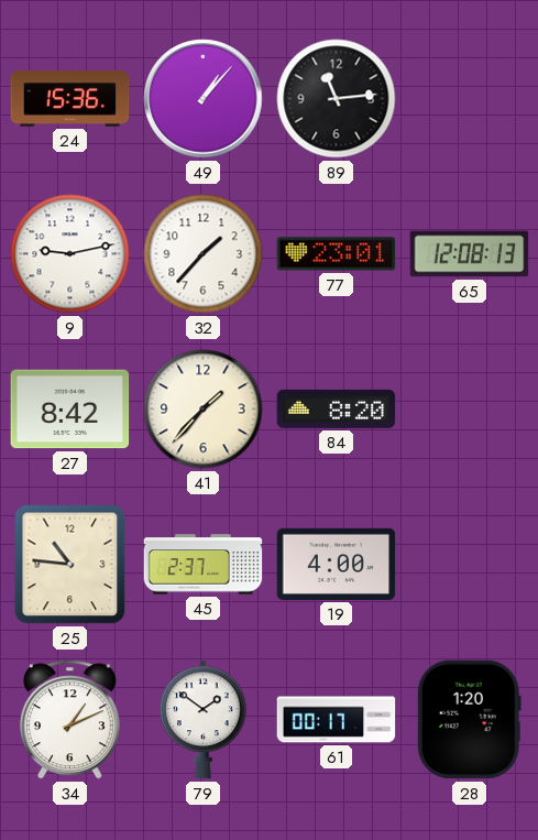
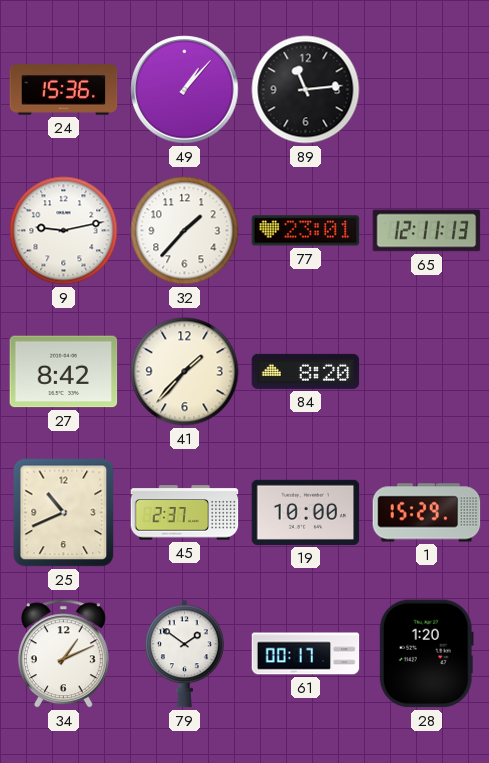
65: 12:08 -> 12:11 (427, 231)
25: 10:46 -> 10:41 (64, 513)
19: 4:00 -> 10:00 (306, 512)
1: none -> 15:29 (427, 513)
